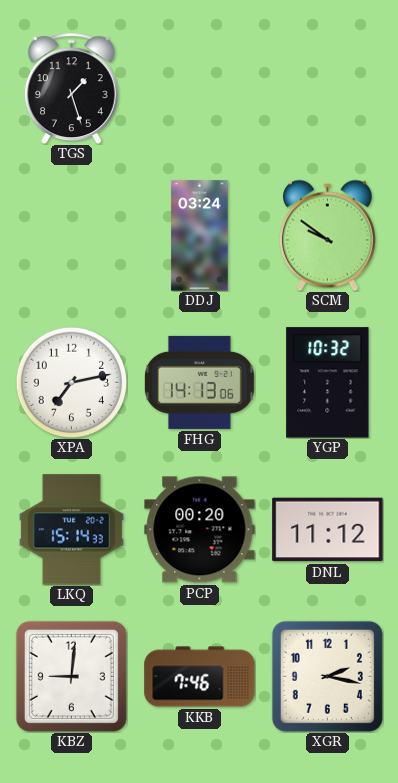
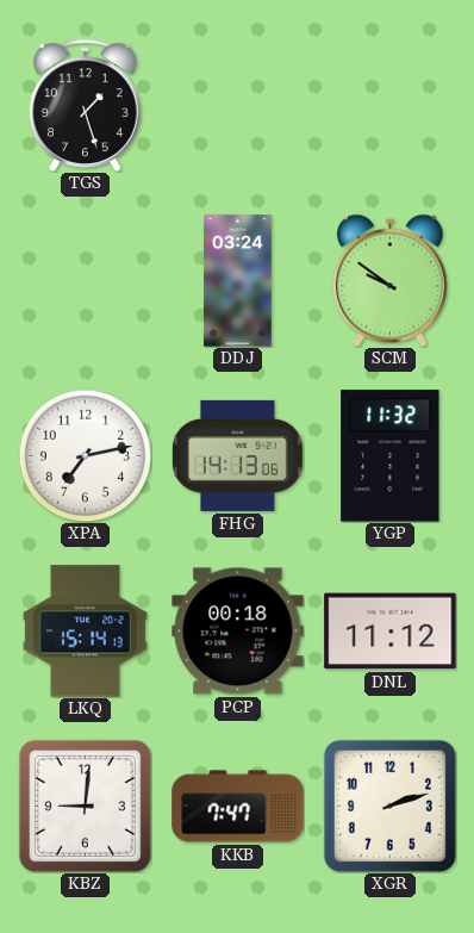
YGP: 10:32 -> 11:32 (391, 456)
LKQ: 15:14:33 -> 15:14:13 (85, 632)
PCP: 00:20 -> 00:18 (238, 632)
KKB: 7:46 -> 7:47 (238, 807)
XGR: 2:17 -> 2:12 (389, 806)
